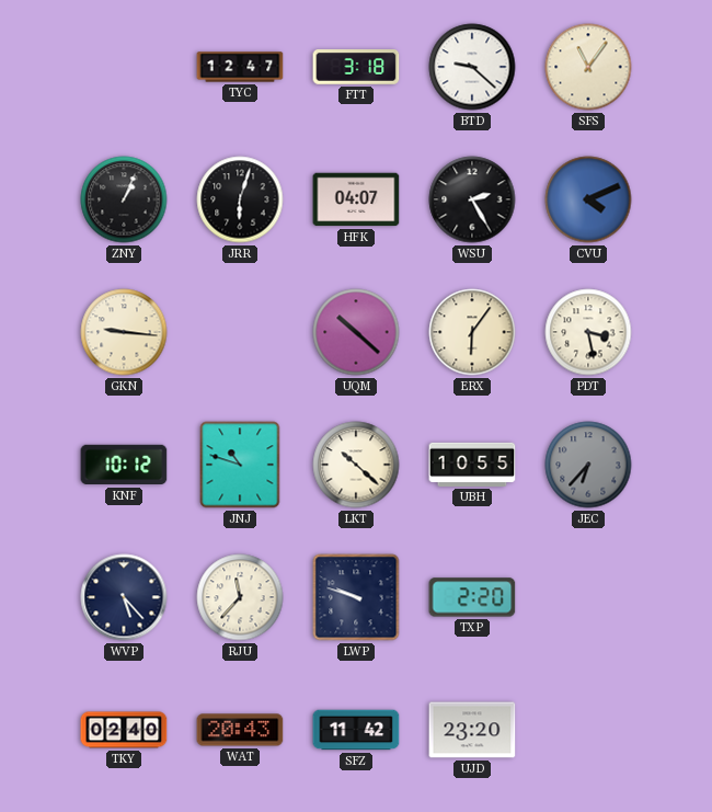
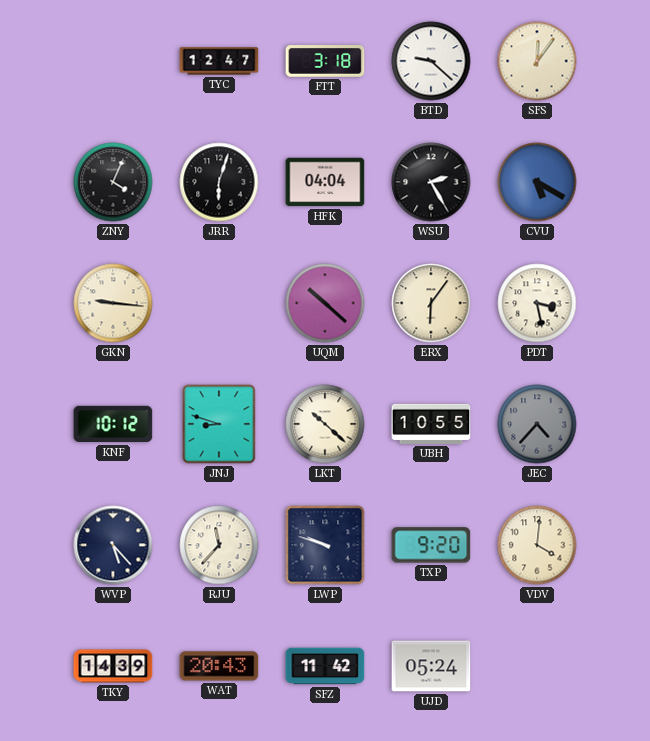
SFS: 11:06 -> 12:06 (537, 61)
ZNY: 1:04 -> 4:04 (113, 182)
HFK: 04:07 -> 04:04 (325, 182)
CVU: 4:11 -> 5:20 (537, 182)
JNJ: 10:48 -> 8:48 (219, 424)
JEC: 6:37 -> 4:37 (537, 424)
TXP: 2:20 -> 9:20 (431, 545)
VDV: none -> 4:01 (537, 545)
TKY: 02:40 -> 14:39 (113, 666)
UJD: 23:20 -> 05:24 (431, 666)
